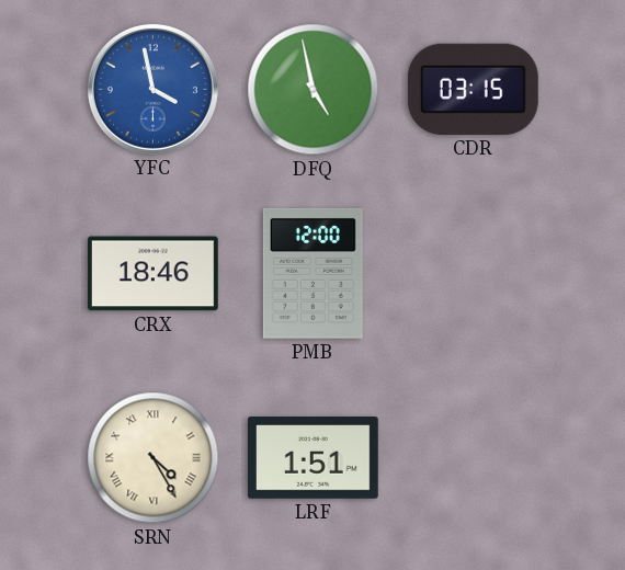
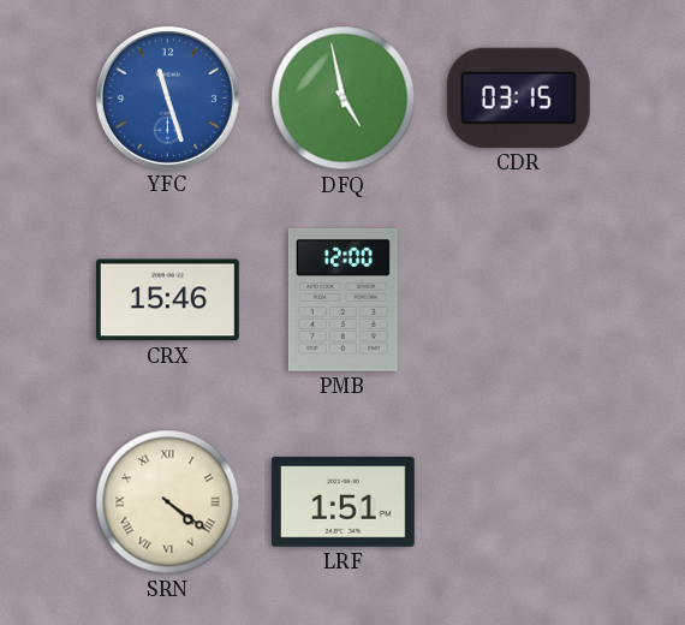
YFC: 3:58 -> 11:27 (167, 97)
CRX: 18:46 -> 15:46 (167, 300)
SRN: 4:25 -> 4:21 (168, 502)
